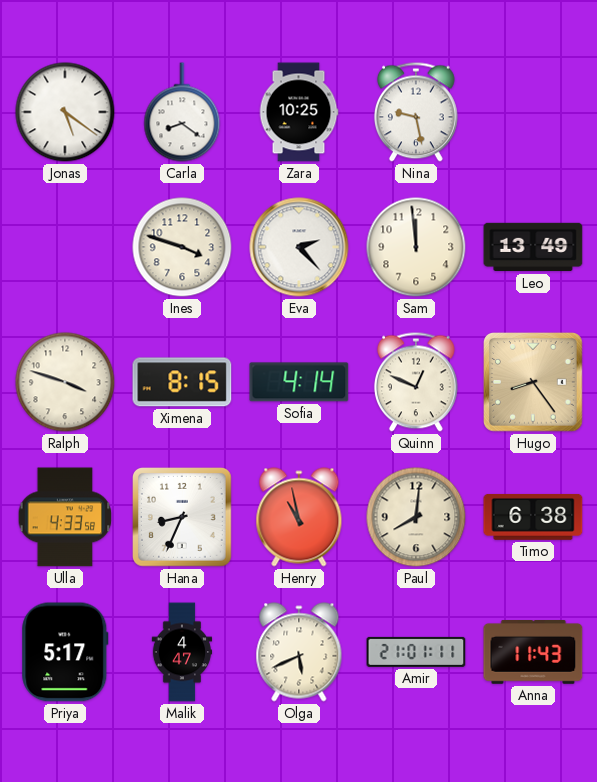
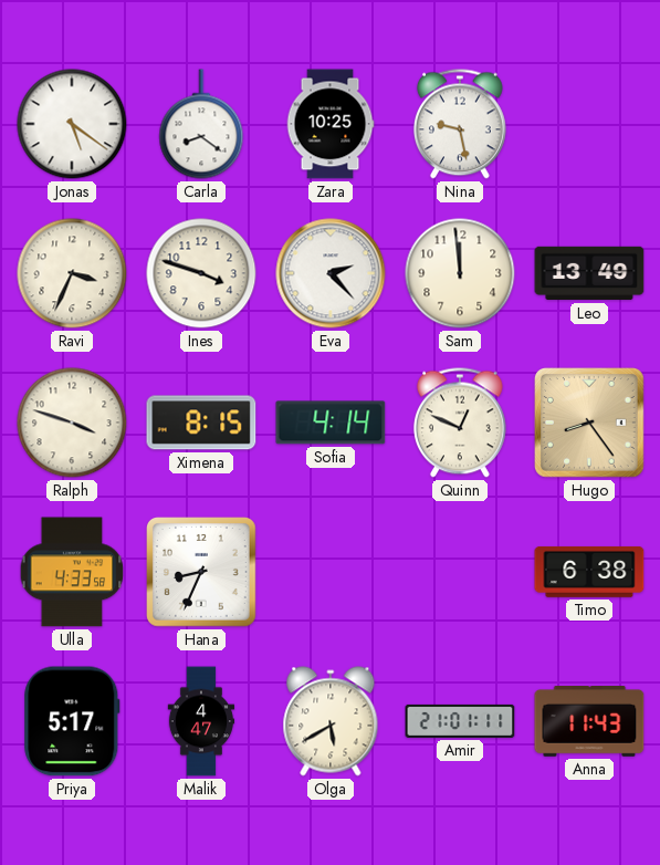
Ravi: none -> 3:34 (72, 273)
Henry: 10:58 -> none (299, 517)
Paul: 8:01 -> none (416, 517)
Olga: 5:41 -> 5:40 (331, 721)
